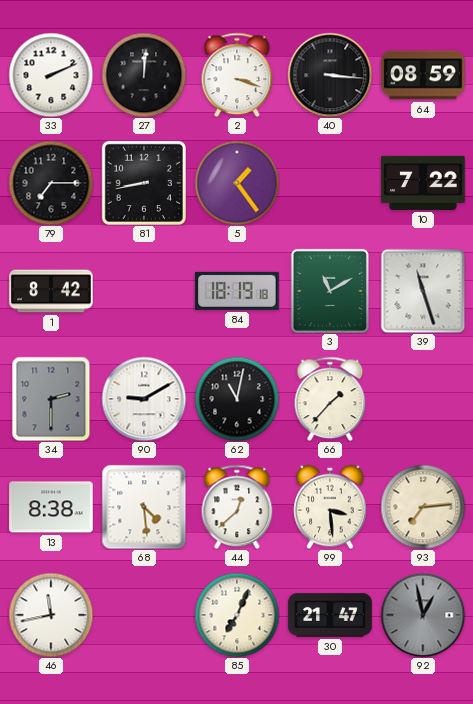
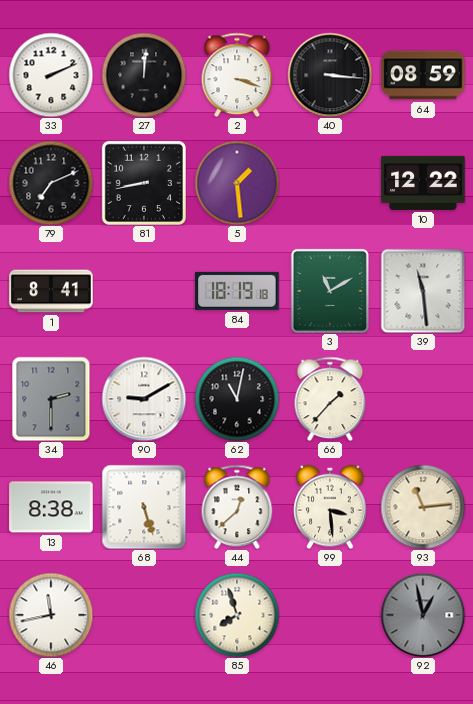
79: 7:15 -> 7:11 (51, 183)
5: 1:24 -> 1:29 (237, 183)
10: 7:22 -> 12:22 (423, 183)
1: 8:42 -> 8:41 (51, 291)
39: 11:27 -> 11:29 (423, 291)
68: 4:29 -> 5:27 (144, 507)
93: 7:14 -> 11:14 (423, 507)
85: 7:04 -> 7:57 (237, 615)
30: 21:47 -> none (330, 615)
